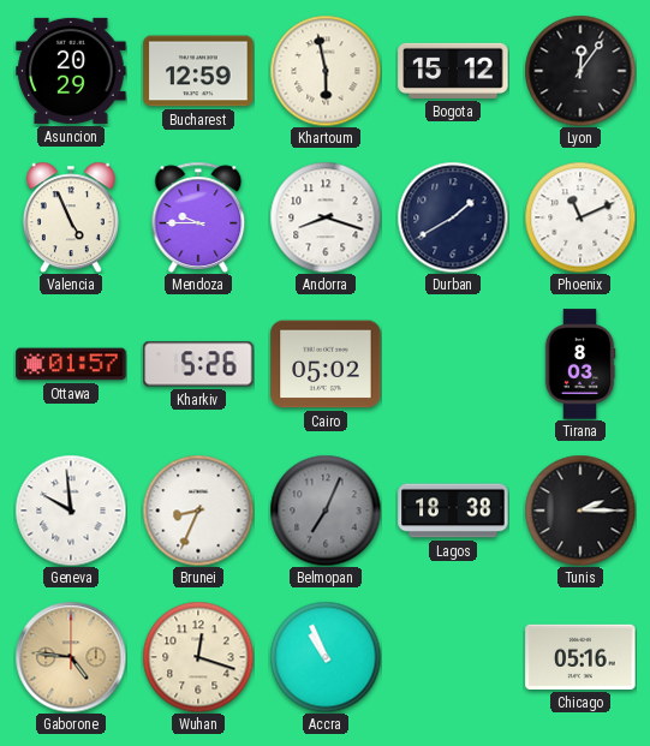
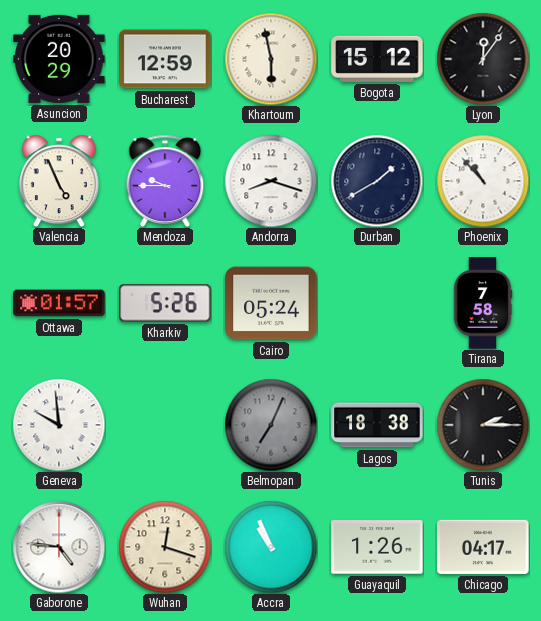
Phoenix: 11:11 -> 10:53 (483, 181)
Cairo: 05:02 -> 05:24 (271, 303)
Tirana: 8:03 -> 7:58 (483, 303)
Brunei: 8:34 -> none (198, 511)
Gaborone dial: champagne -> white (59, 547)
Guayaquil: none -> 1:26 (377, 547)
Chicago: 05:16 -> 04:17 (483, 547)
